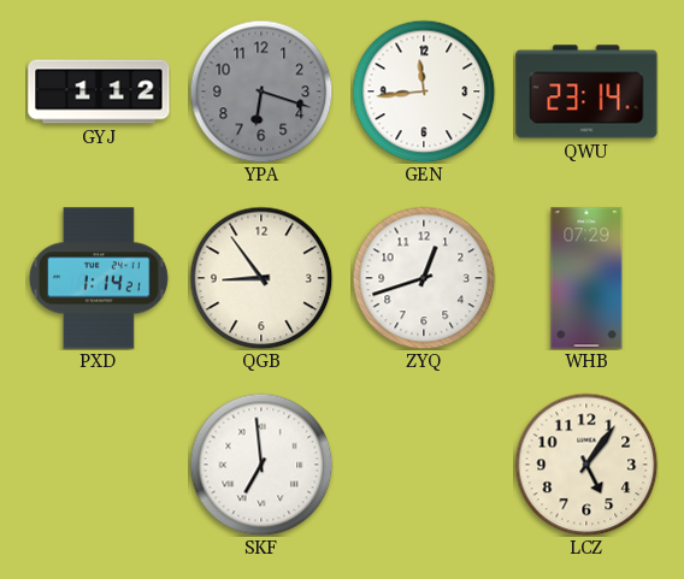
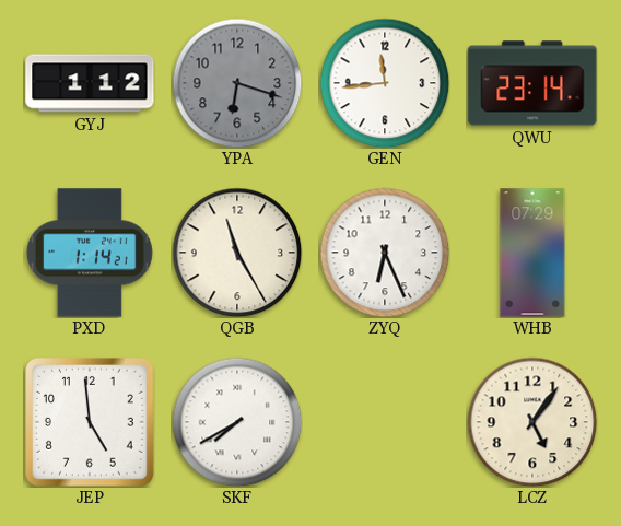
QGB: 8:54 -> 11:25 (237, 253)
ZYQ: 12:42 -> 6:26 (385, 253)
JEP: none -> 4:59 (91, 423)
SKF: 6:59 -> 7:40 (237, 422)
